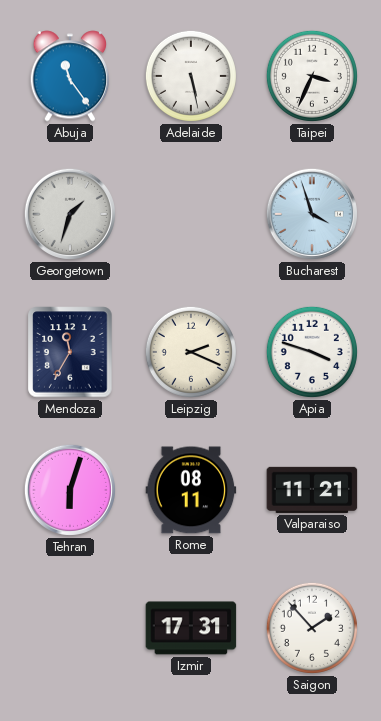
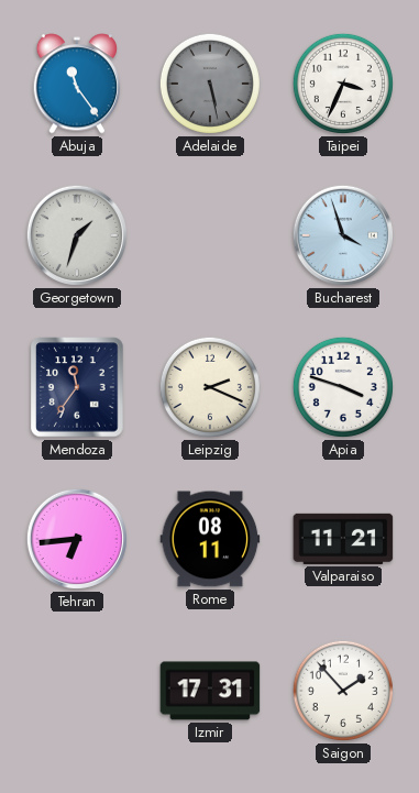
Adelaide dial: white -> grey (210, 84)
Mendoza: 11:35 -> 11:36 (77, 387)
Tehran: 6:03 -> 6:44 (77, 539)
